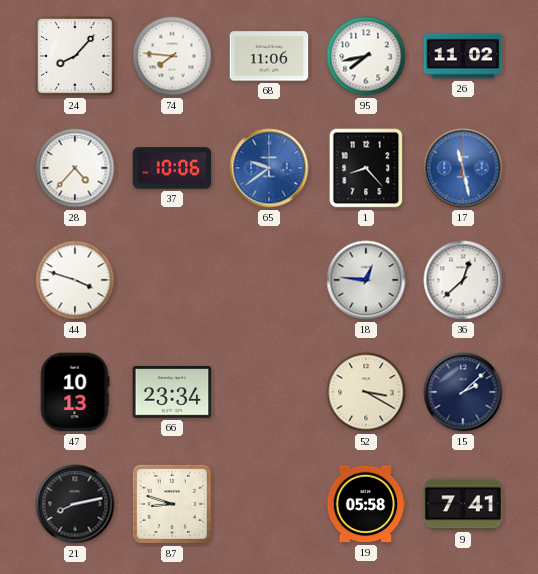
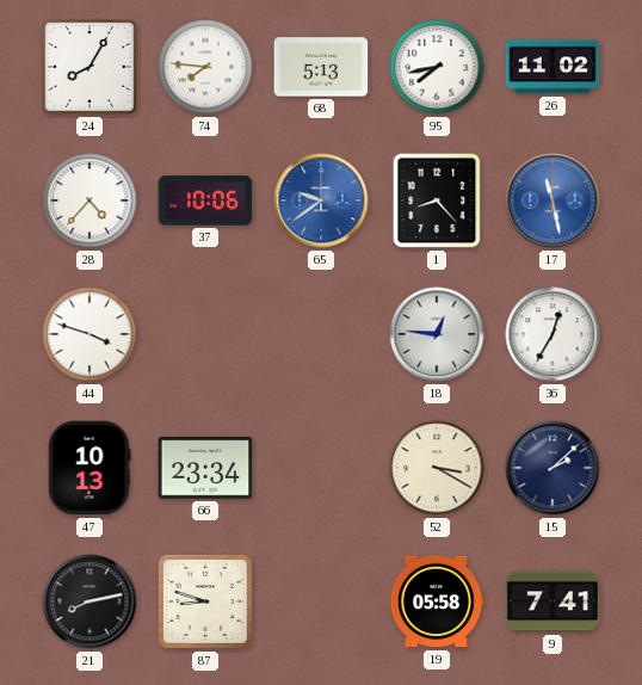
24: 8:07 -> 8:05 (91, 68)
68: 11:06 -> 5:13 (321, 67)
36: 12:38 -> 12:35 (553, 334)
